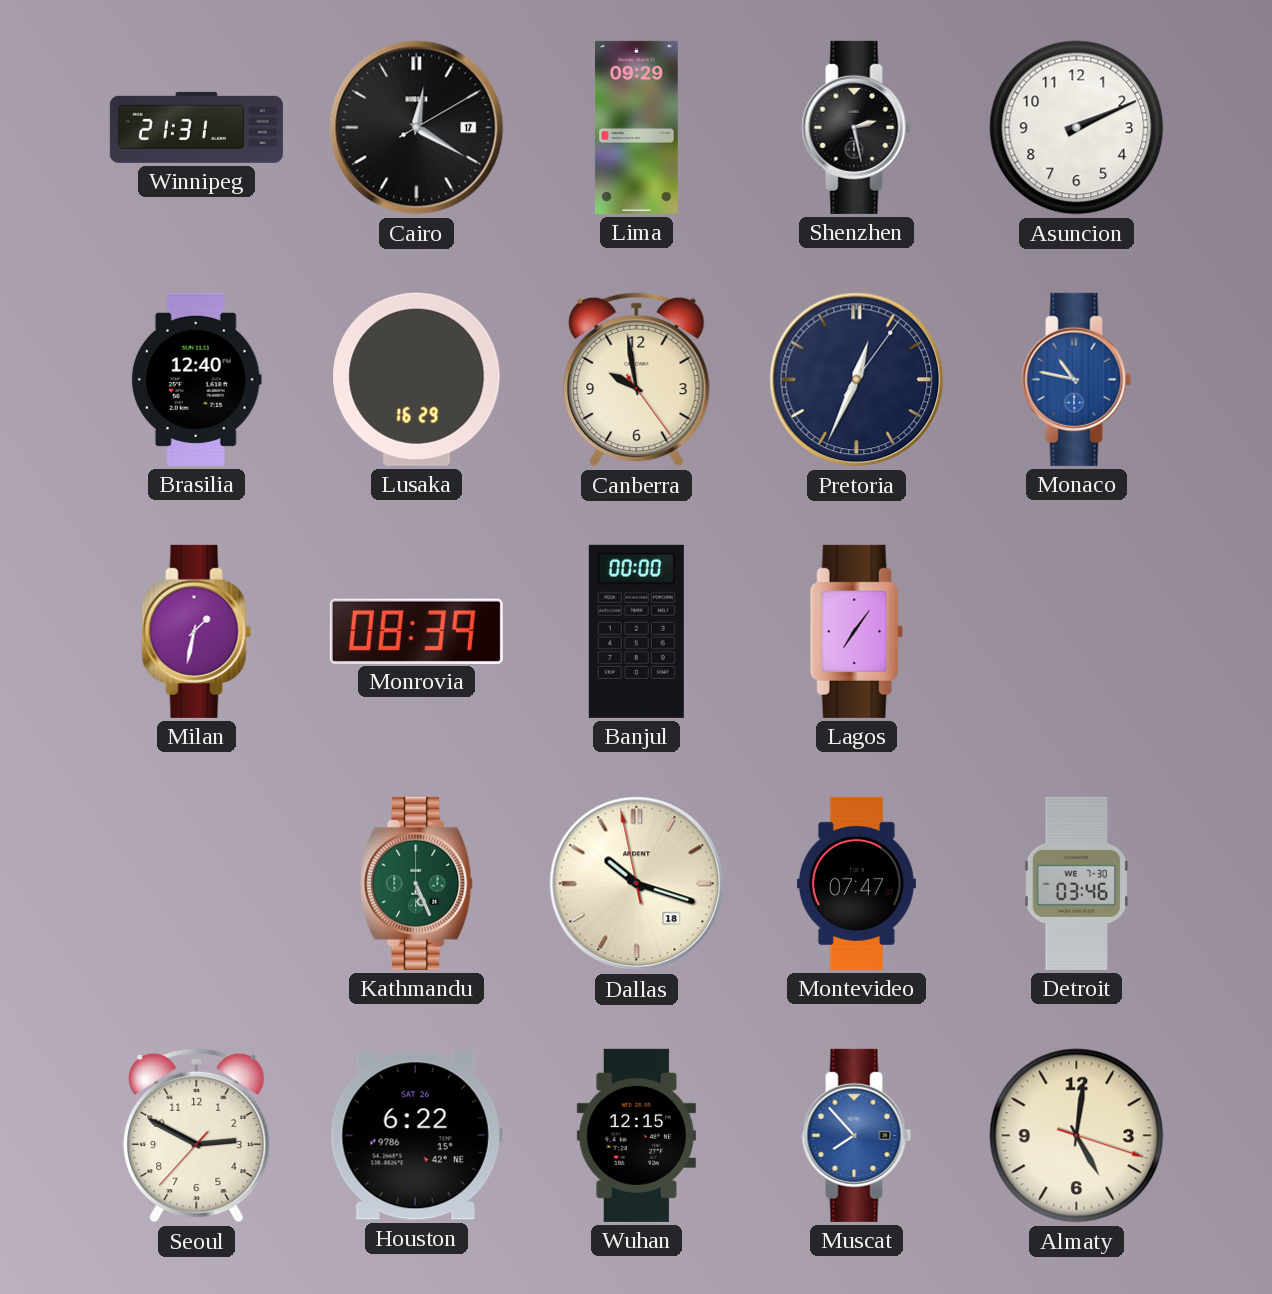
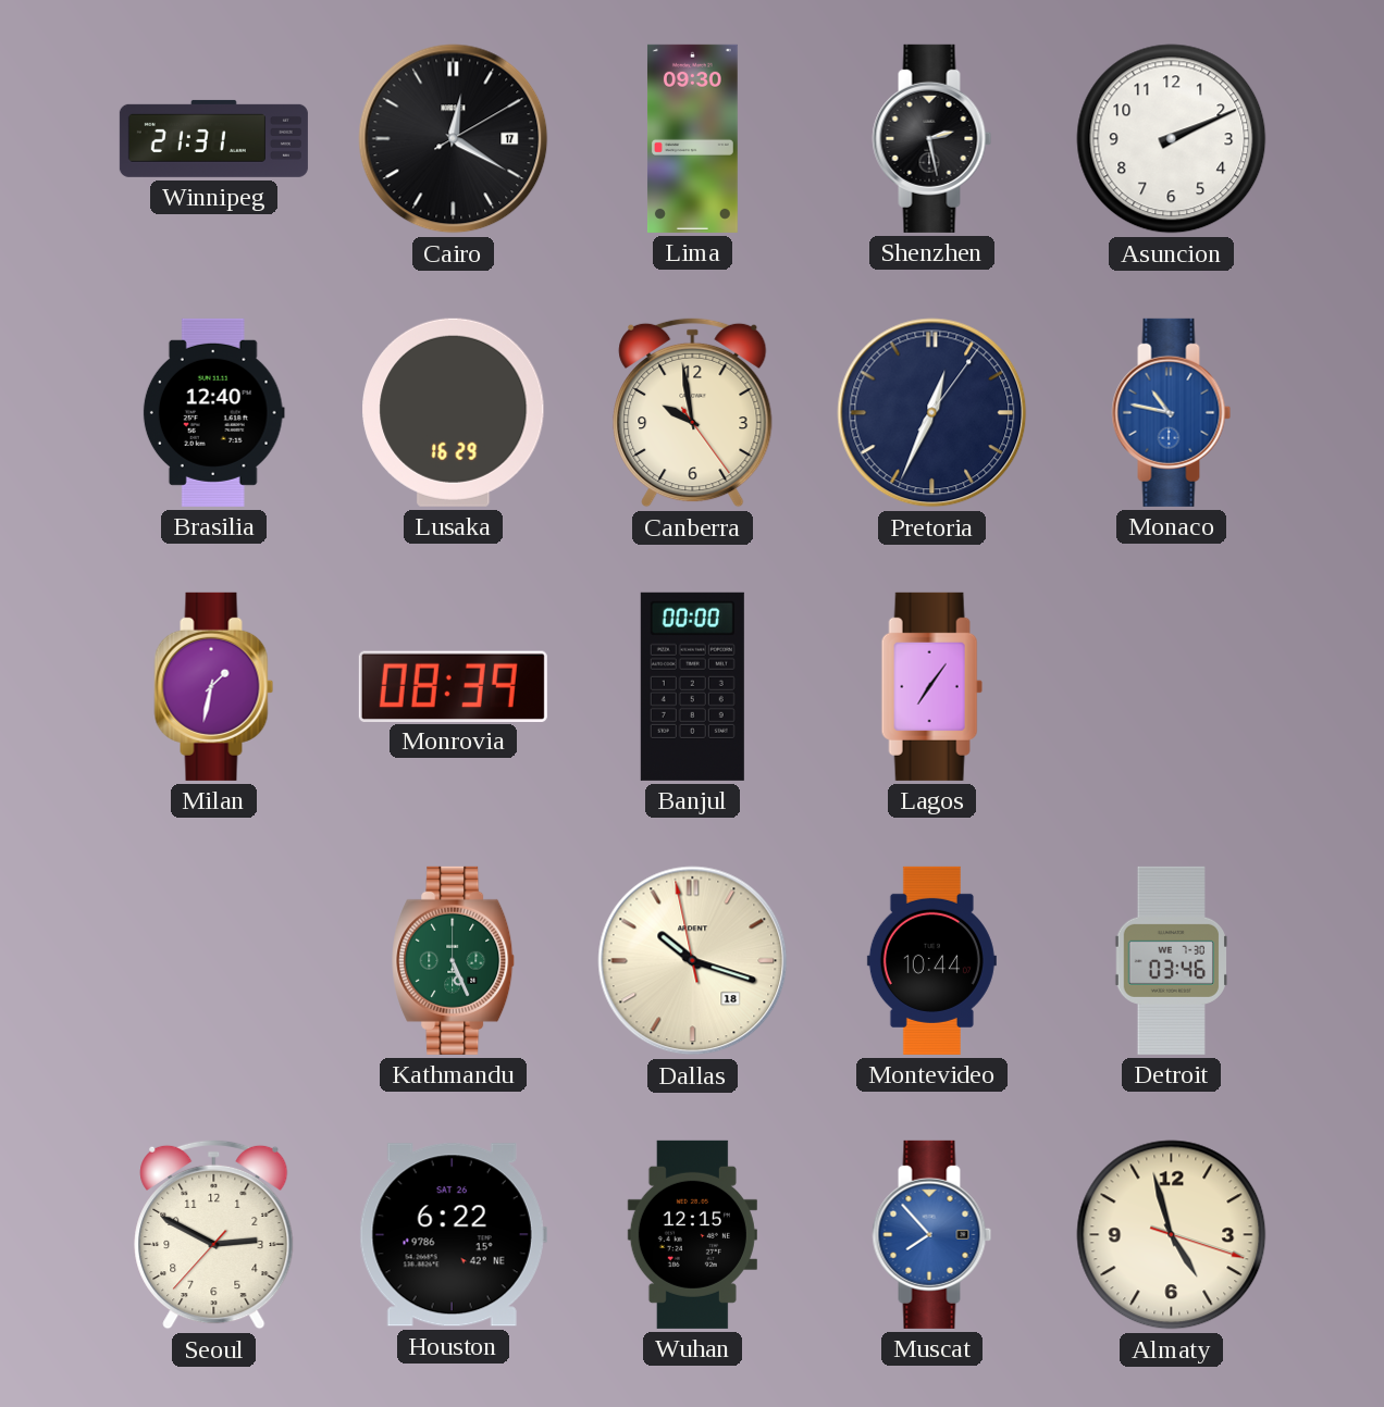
Lima: 09:29 -> 09:30 (692, 138)
Montevideo: 07:47 -> 10:44 (931, 960)
Almaty: 5:01 -> 4:57 (1172, 1235)
